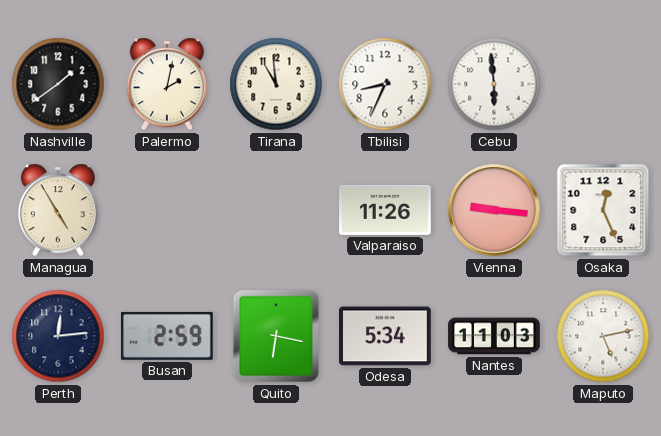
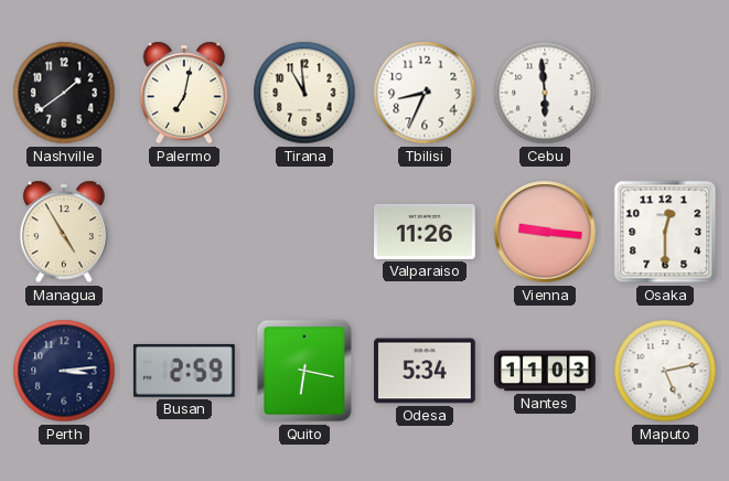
Palermo: 2:02 -> 7:02 (184, 93)
Osaka: 12:26 -> 12:30 (665, 232)
Perth: 12:14 -> 3:14 (64, 371)
